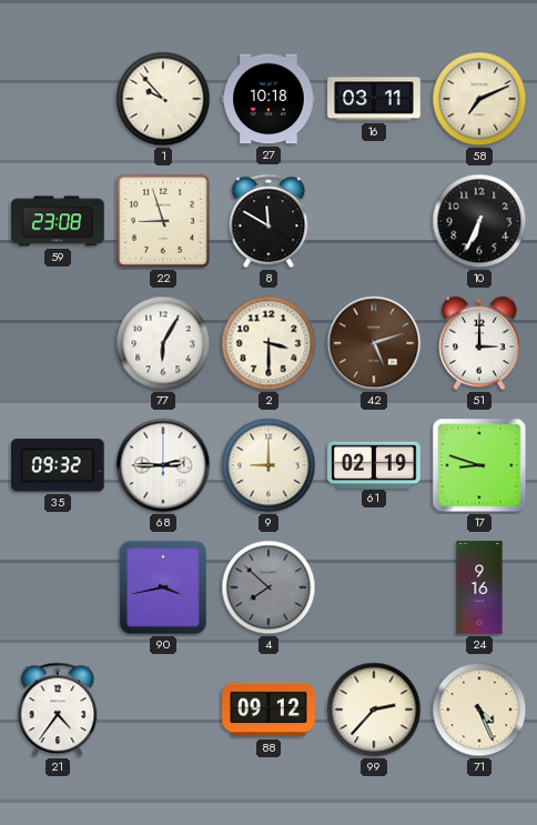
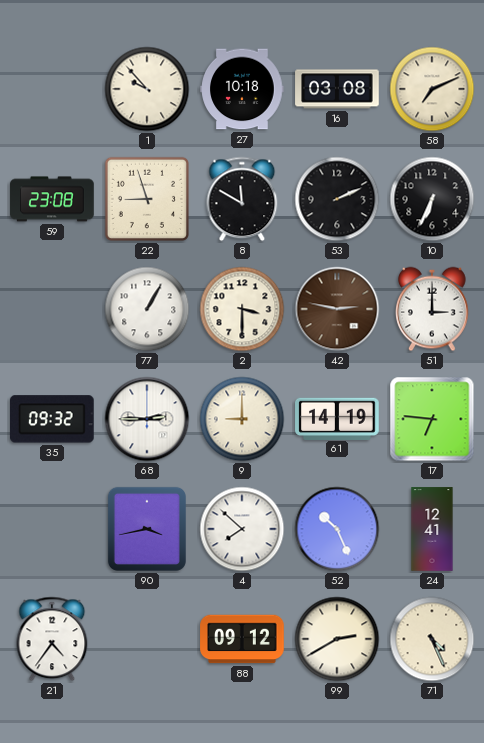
16: 03:11 -> 03:08 (337, 89)
53: none -> 2:11 (337, 199)
77: 6:05 -> 1:05 (147, 309)
42: 5:12 -> 2:47 (337, 309)
61: 02:19 -> 14:19 (337, 418)
17: 8:48 -> 6:46 (432, 419)
4 dial: grey -> white (242, 529)
52: none -> 10:26 (337, 529)
24: 9:16 -> 12:41 (432, 529)
99: 2:37 -> 2:40 (337, 639)
